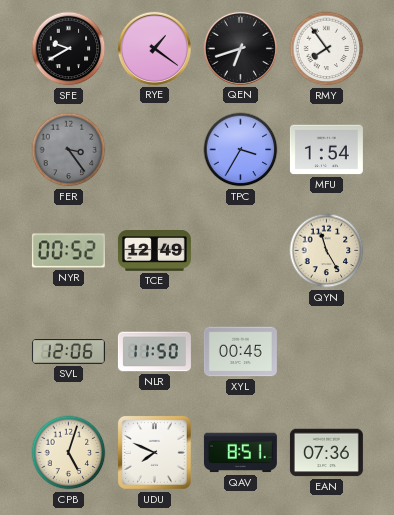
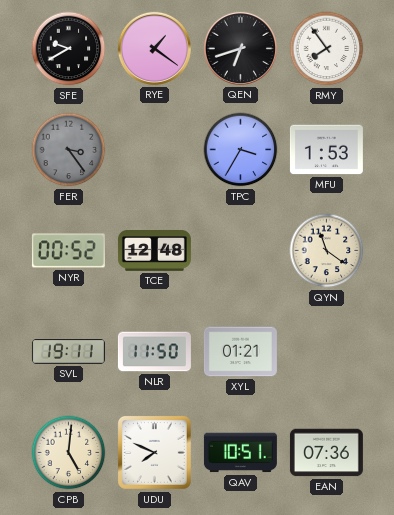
MFU: 1:54 -> 1:53 (326, 150)
TCE: 12:49 -> 12:48 (154, 251)
QYN: 11:25 -> 11:21 (327, 251)
SVL: 12:06 -> 19:11 (68, 352)
XYL: 00:45 -> 01:21 (240, 352)
CPB: 5:03 -> 5:01 (69, 453)
QAV: 8:51 -> 10:51 (240, 453)
